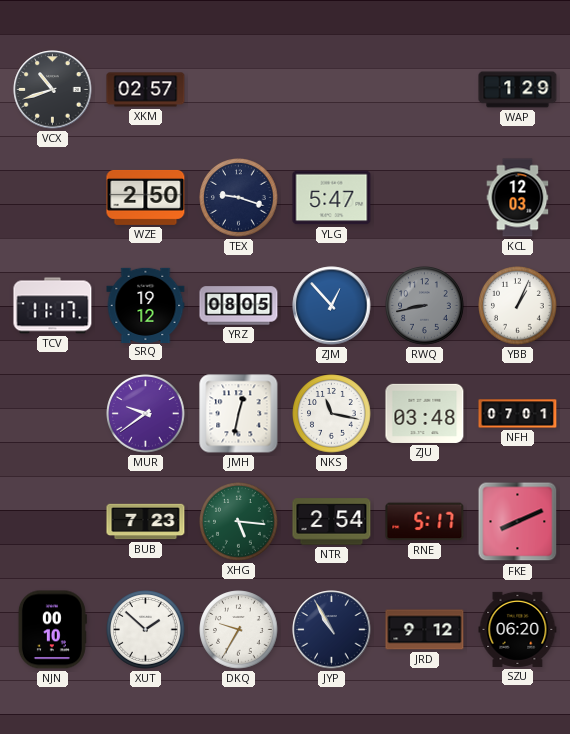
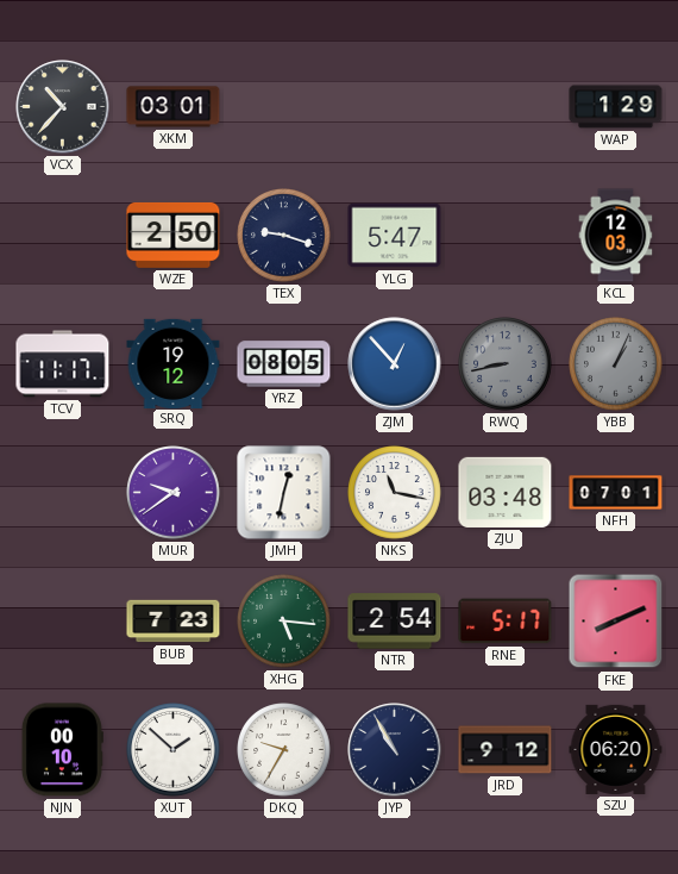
VCX: 10:42 -> 10:37 (63, 107)
XKM: 02:57 -> 03:01 (174, 107)
YBB dial: white -> grey (616, 364)
